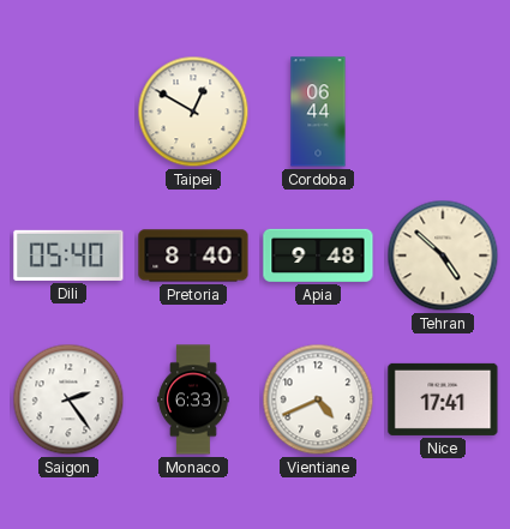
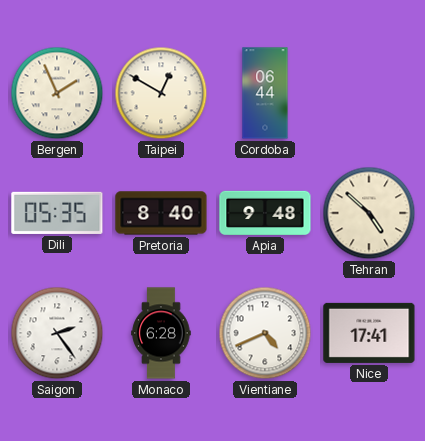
Bergen: none -> 1:56 (57, 93)
Dili: 05:40 -> 05:35 (57, 213)
Monaco: 6:33 -> 6:28 (161, 333)
